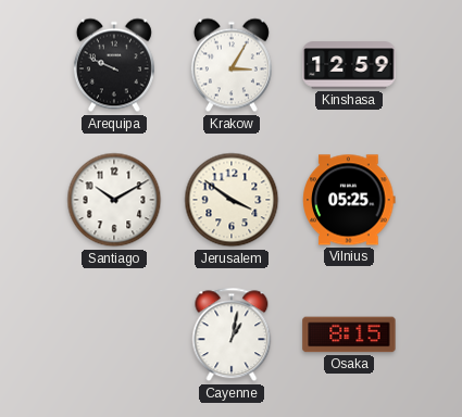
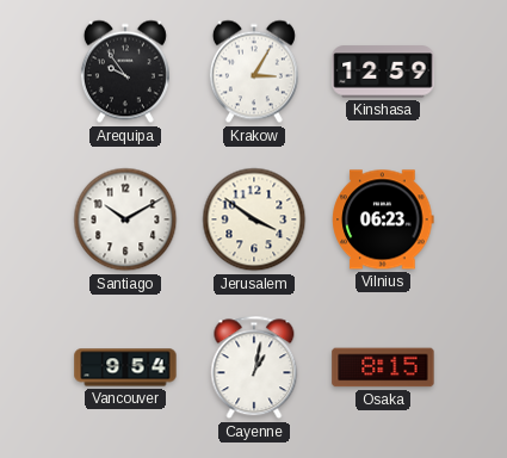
Arequipa: 9:49 -> 9:54 (125, 72)
Vilnius: 05:25 -> 06:23 (383, 219)
Vancouver: none -> 9:54 (125, 367)
